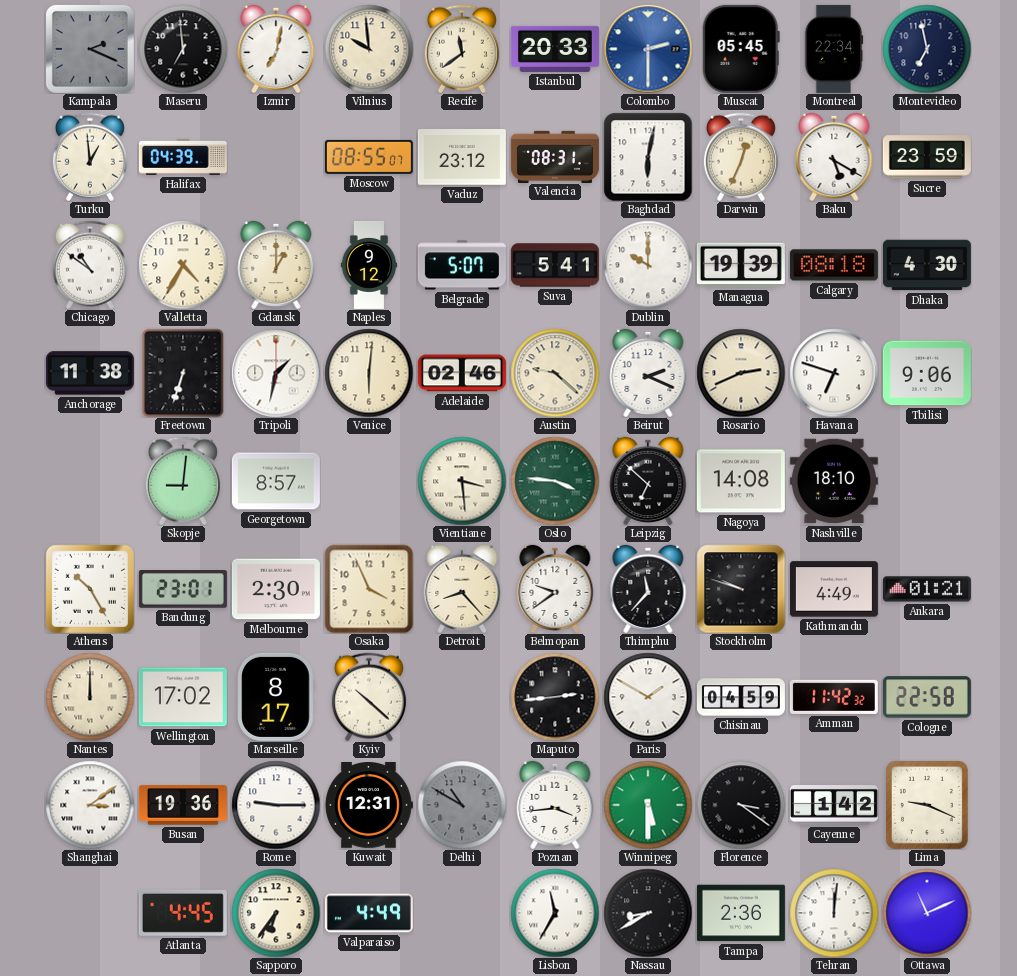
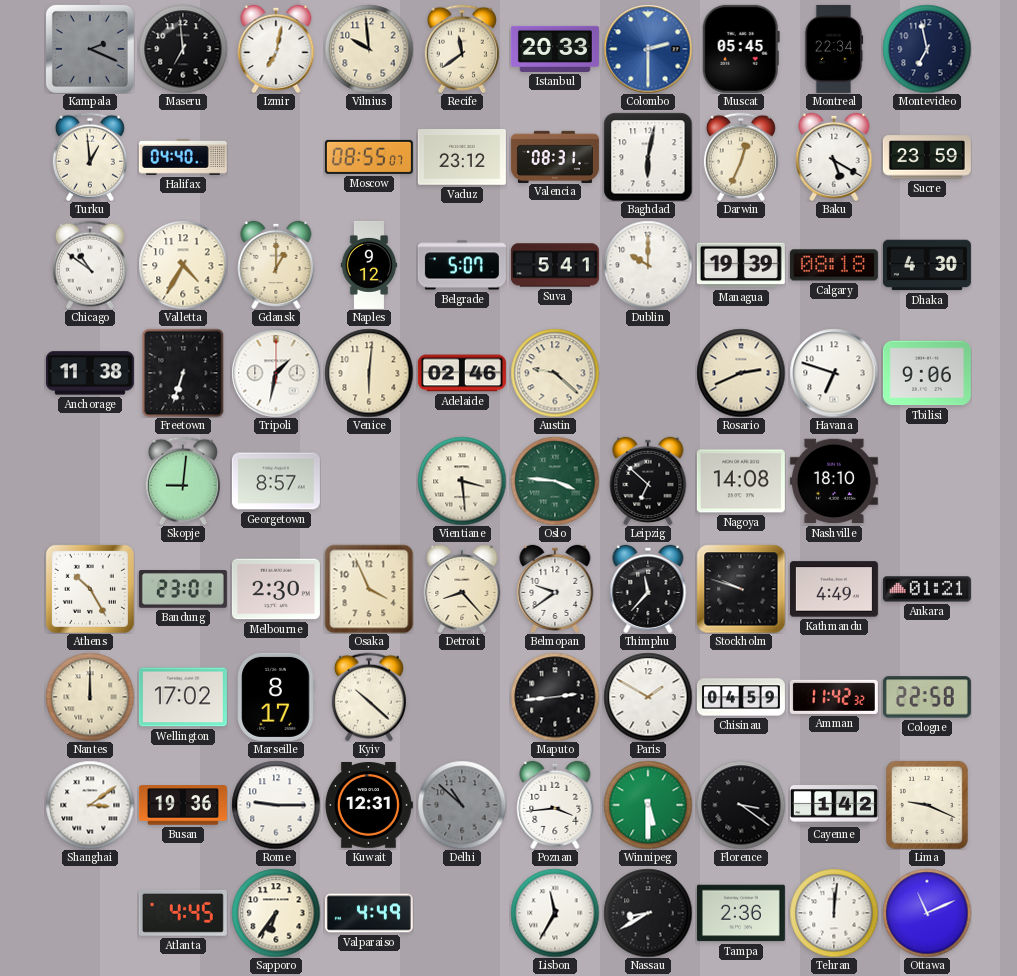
Halifax: 04:39 -> 04:40 (183, 158)
Beirut: 2:19 -> none (648, 373)
Delhi: 10:50 -> 10:52 (462, 805)
